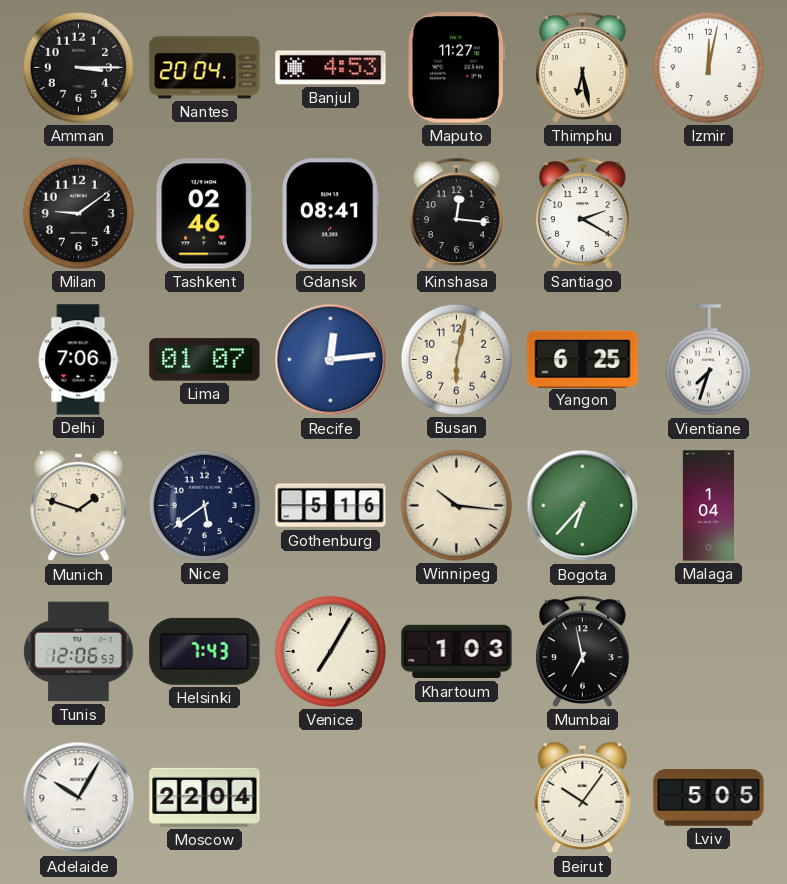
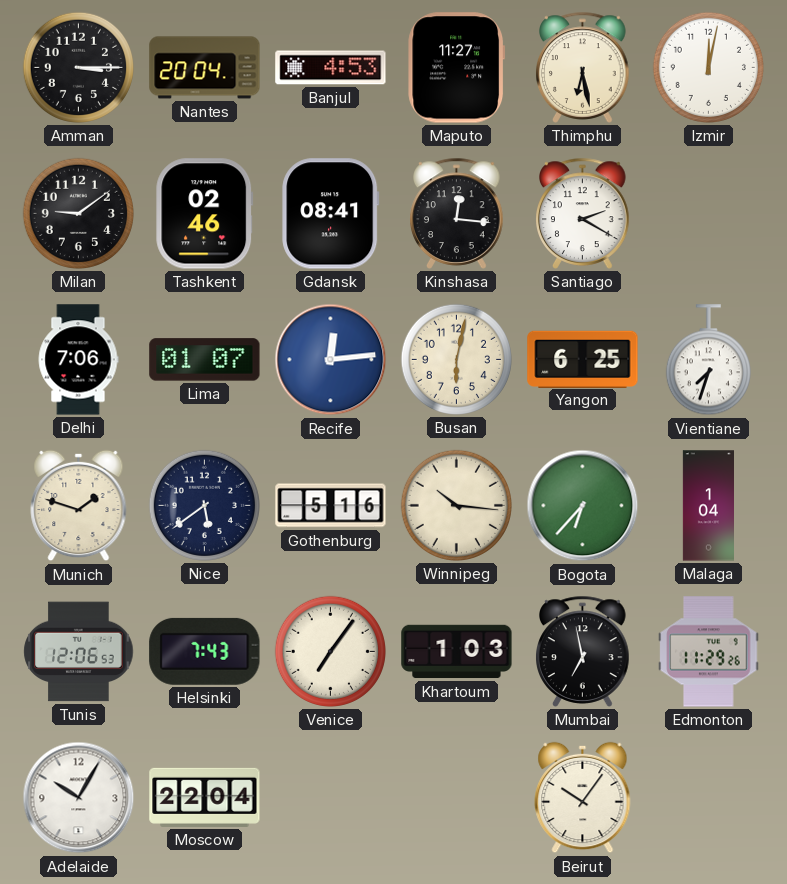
Venice: 7:05 -> 7:06 (330, 651)
Edmonton: none -> 11:29 (709, 652)
Lviv: 5:05 -> none (709, 798)
